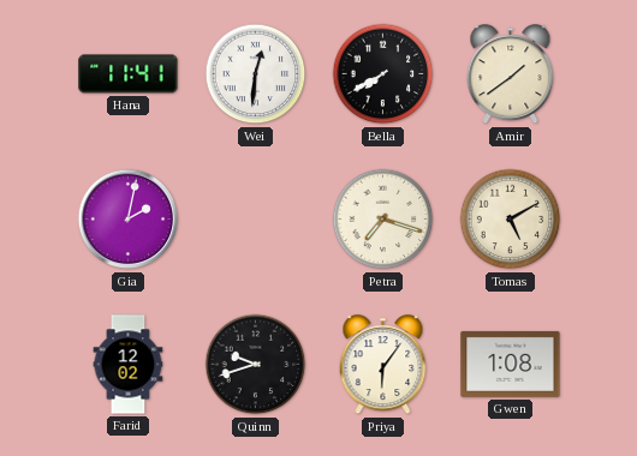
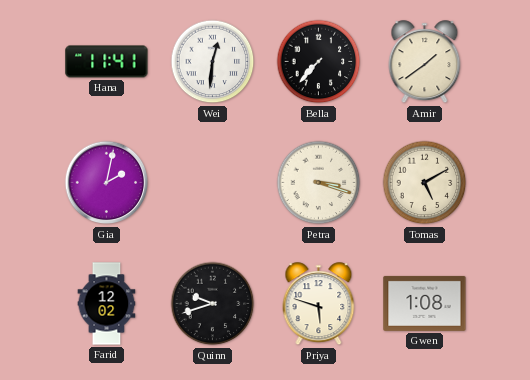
Bella: 7:40 -> 7:37 (319, 62)
Petra: 7:18 -> 3:18 (319, 183)
Priya: 6:06 -> 5:48 (319, 304)
